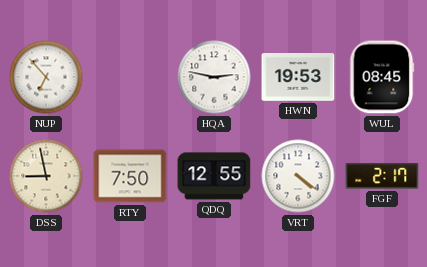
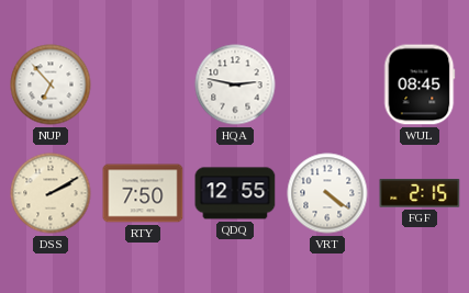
HWN: 19:53 -> none (298, 78)
DSS: 8:58 -> 2:10 (51, 193)
FGF: 2:17 -> 2:15 (420, 194)
